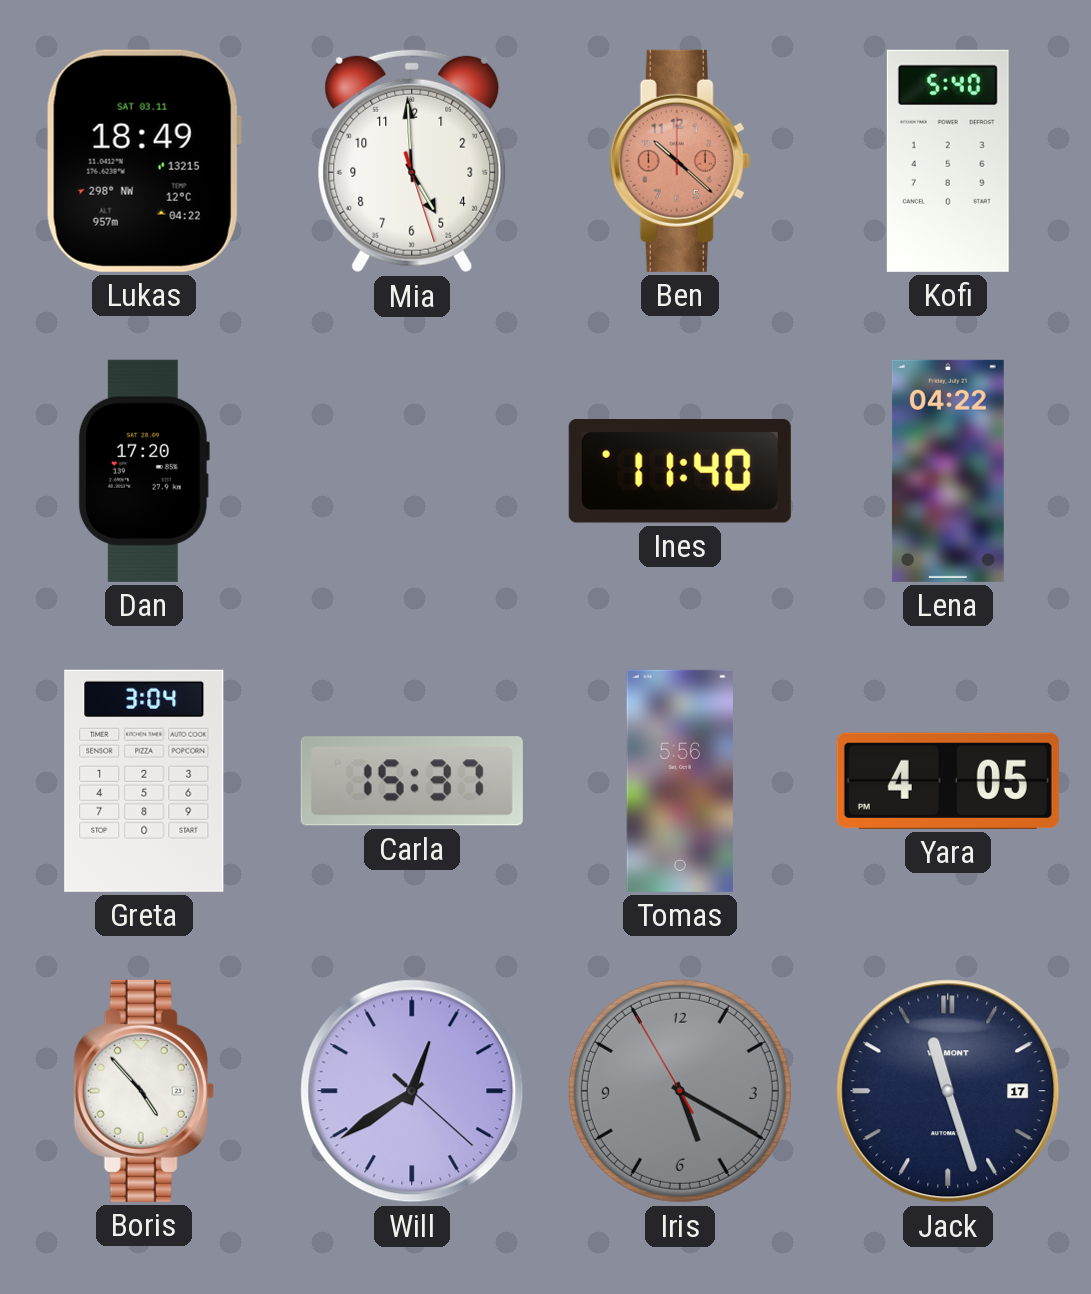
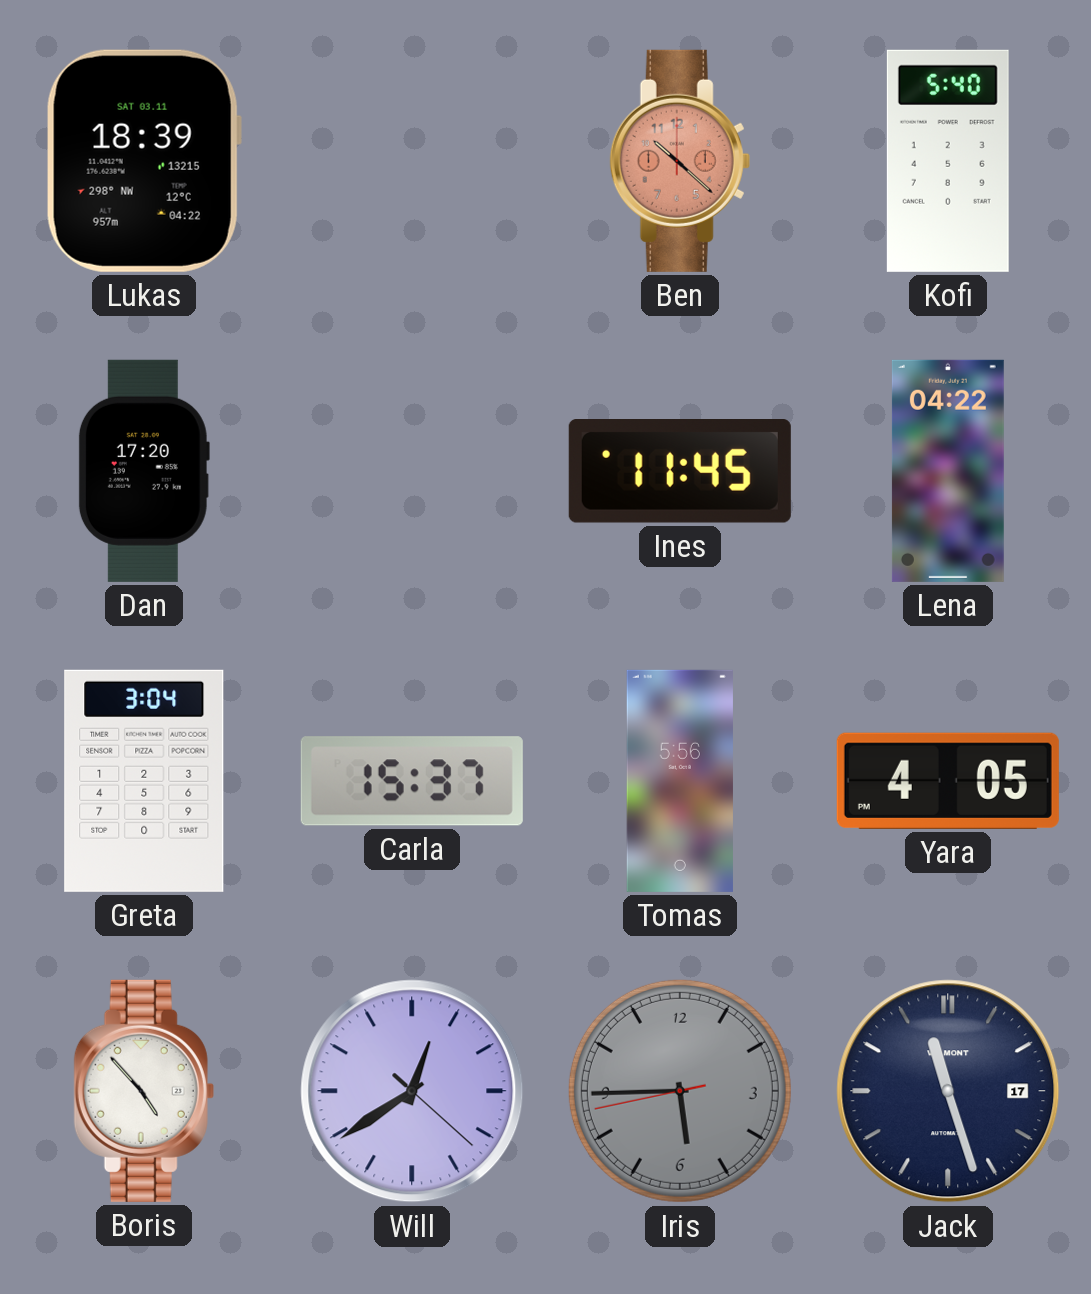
Lukas: 18:49 -> 18:39 (144, 161)
Mia: 4:59 -> none (412, 161)
Ines: 11:40 -> 11:45 (680, 472)
Iris: 5:19 -> 5:44 (680, 1091)
